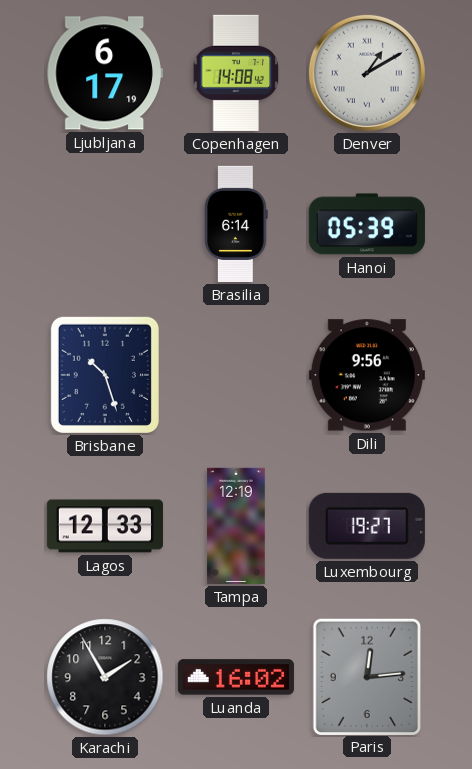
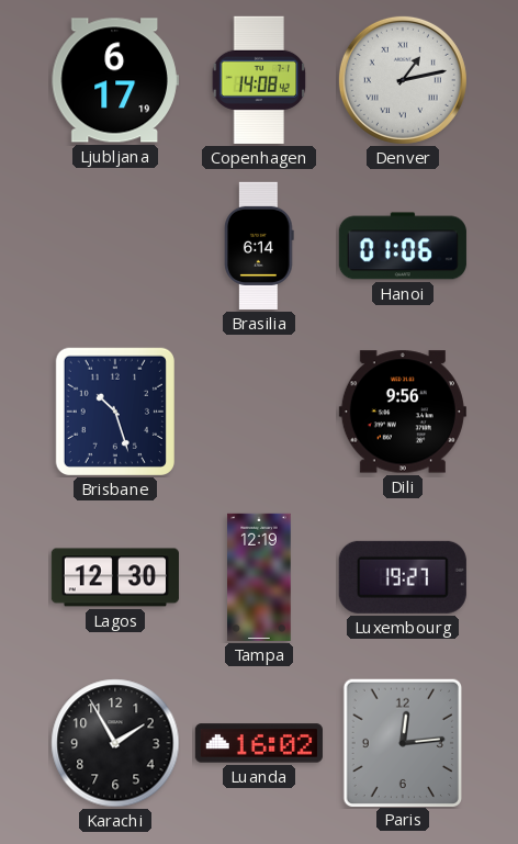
Denver: 1:10 -> 1:13 (403, 80)
Hanoi: 05:39 -> 01:06 (403, 246)
Lagos: 12:33 -> 12:30 (115, 577)
